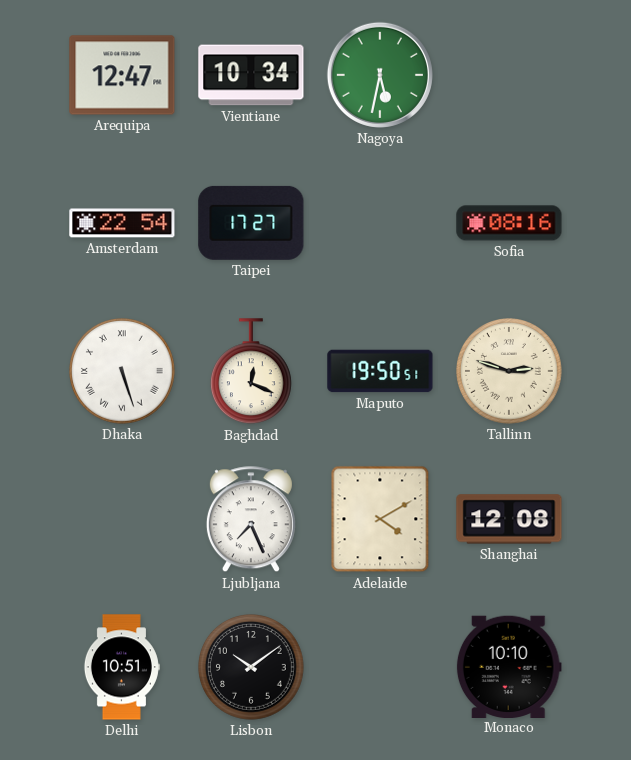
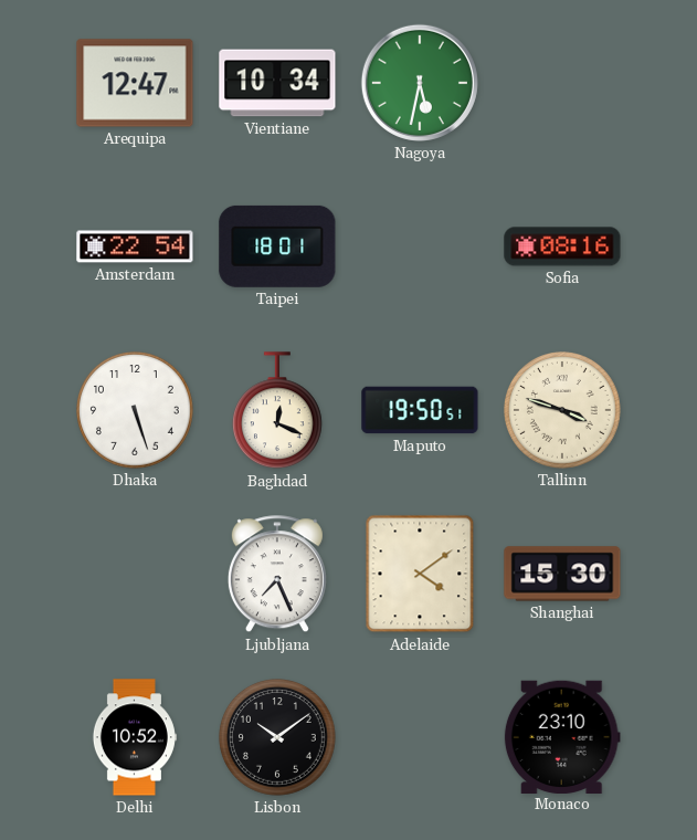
Taipei: 17:27 -> 18:01 (277, 246)
Dhaka numerals: Roman -> Arabic (136, 411)
Tallinn: 2:48 -> 3:48 (563, 411)
Adelaide: 4:10 -> 4:09 (420, 574)
Shanghai: 12:08 -> 15:30 (562, 574)
Delhi: 10:51 -> 10:52 (134, 737)
Monaco: 10:10 -> 23:10 (562, 736)
